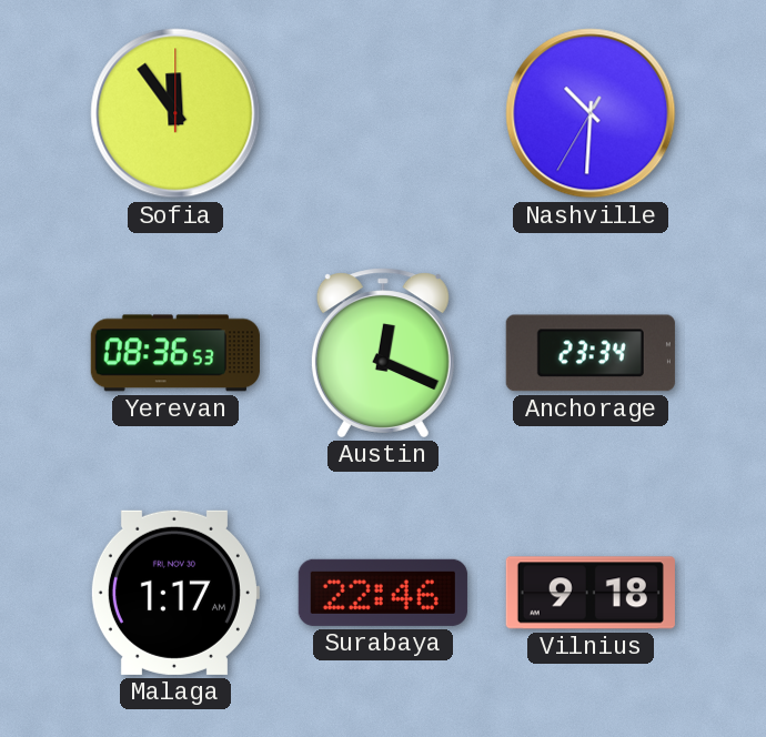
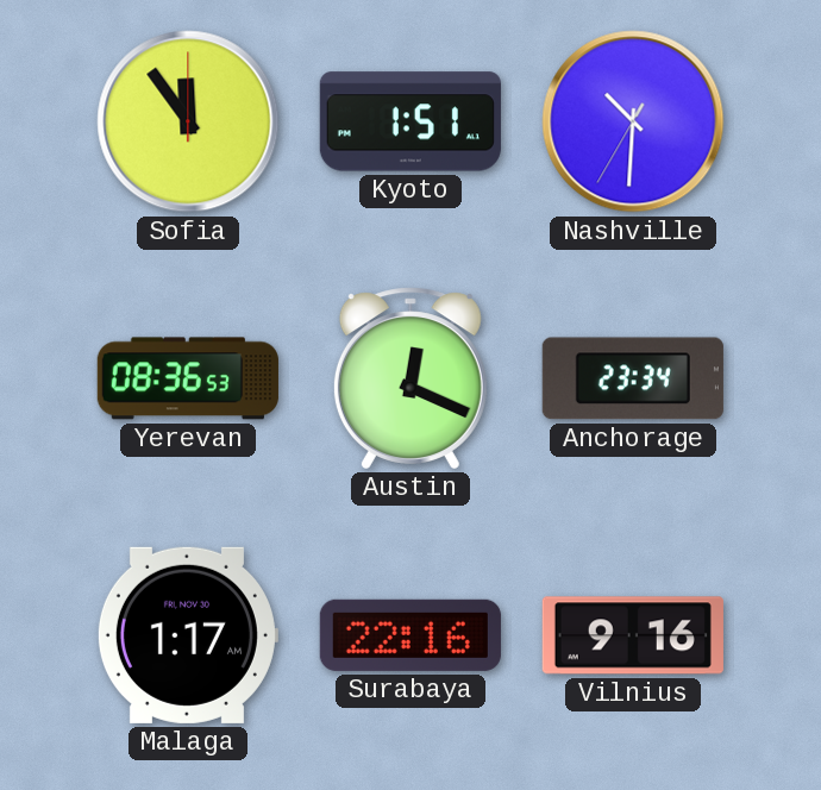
Kyoto: none -> 1:51 (411, 121)
Surabaya: 22:46 -> 22:16 (411, 635)
Vilnius: 9:18 -> 9:16 (633, 635)
